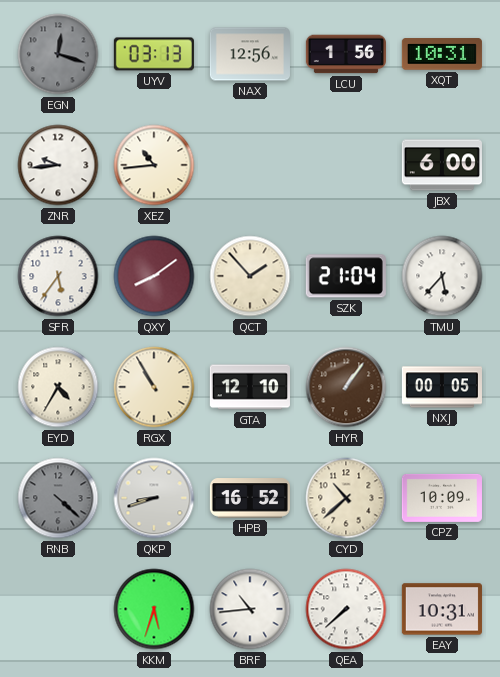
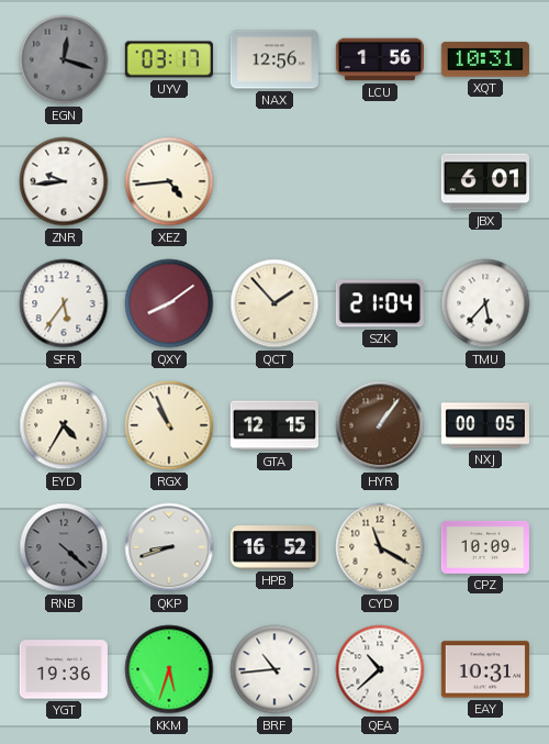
UYV: 03:13 -> 03:17 (169, 59)
XEZ: 10:44 -> 4:44 (169, 181)
JBX: 6:00 -> 6:01 (485, 181)
RGX: 10:55 -> 10:56 (169, 425)
GTA: 12:10 -> 12:15 (274, 425)
CYD: 10:38 -> 11:20 (380, 547)
YGT: none -> 19:36 (64, 669)
QEA: 7:38 -> 10:38 (380, 669)
